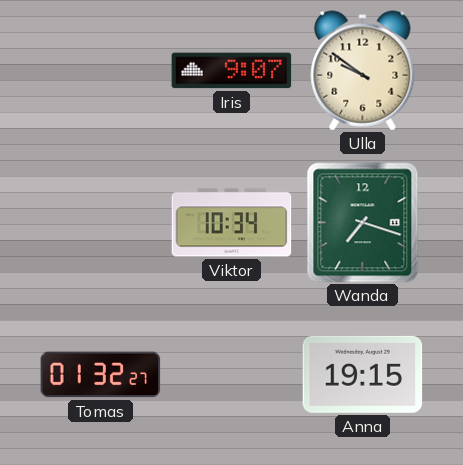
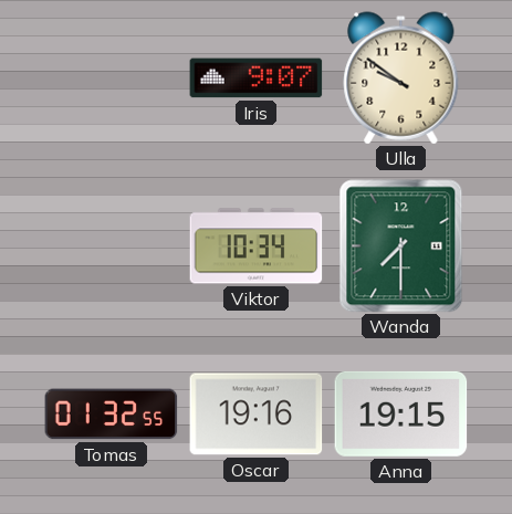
Wanda: 7:18 -> 7:30 (401, 246)
Tomas: 01:32:27 -> 01:32:55 (112, 415)
Oscar: none -> 19:16 (257, 415)
